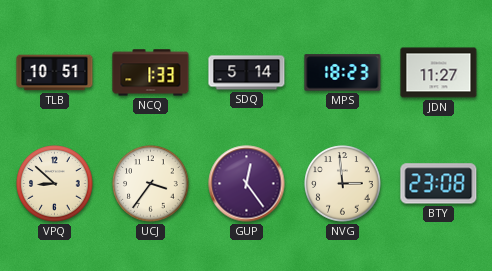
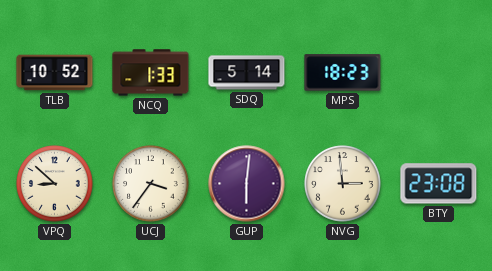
TLB: 10:51 -> 10:52 (55, 73)
JDN: 11:27 -> none (439, 73)
GUP: 12:24 -> 6:01 (247, 184)
